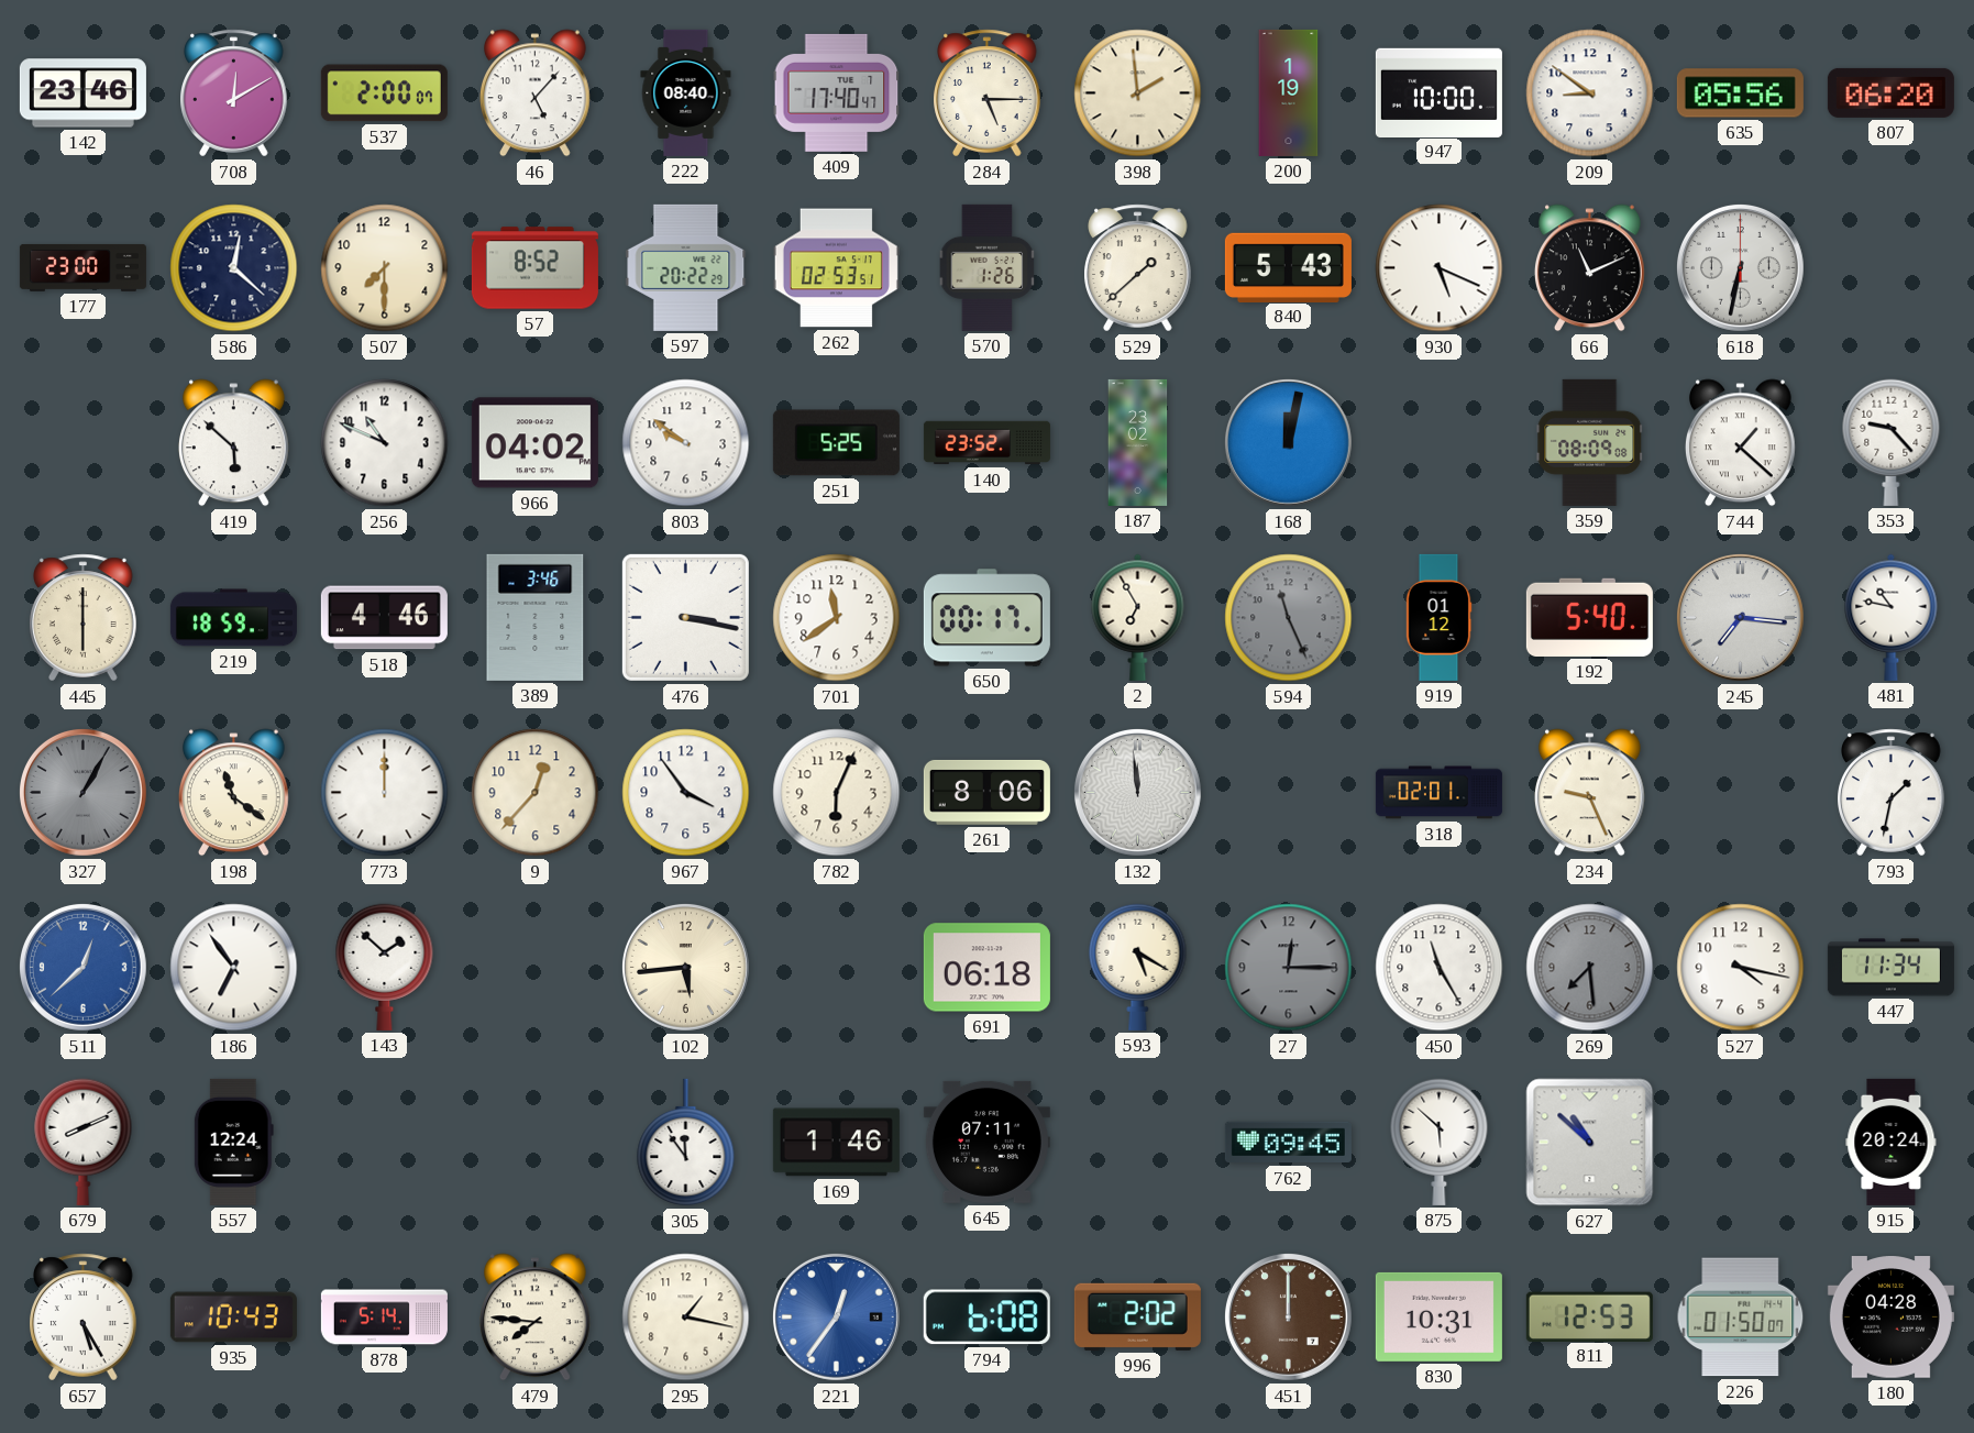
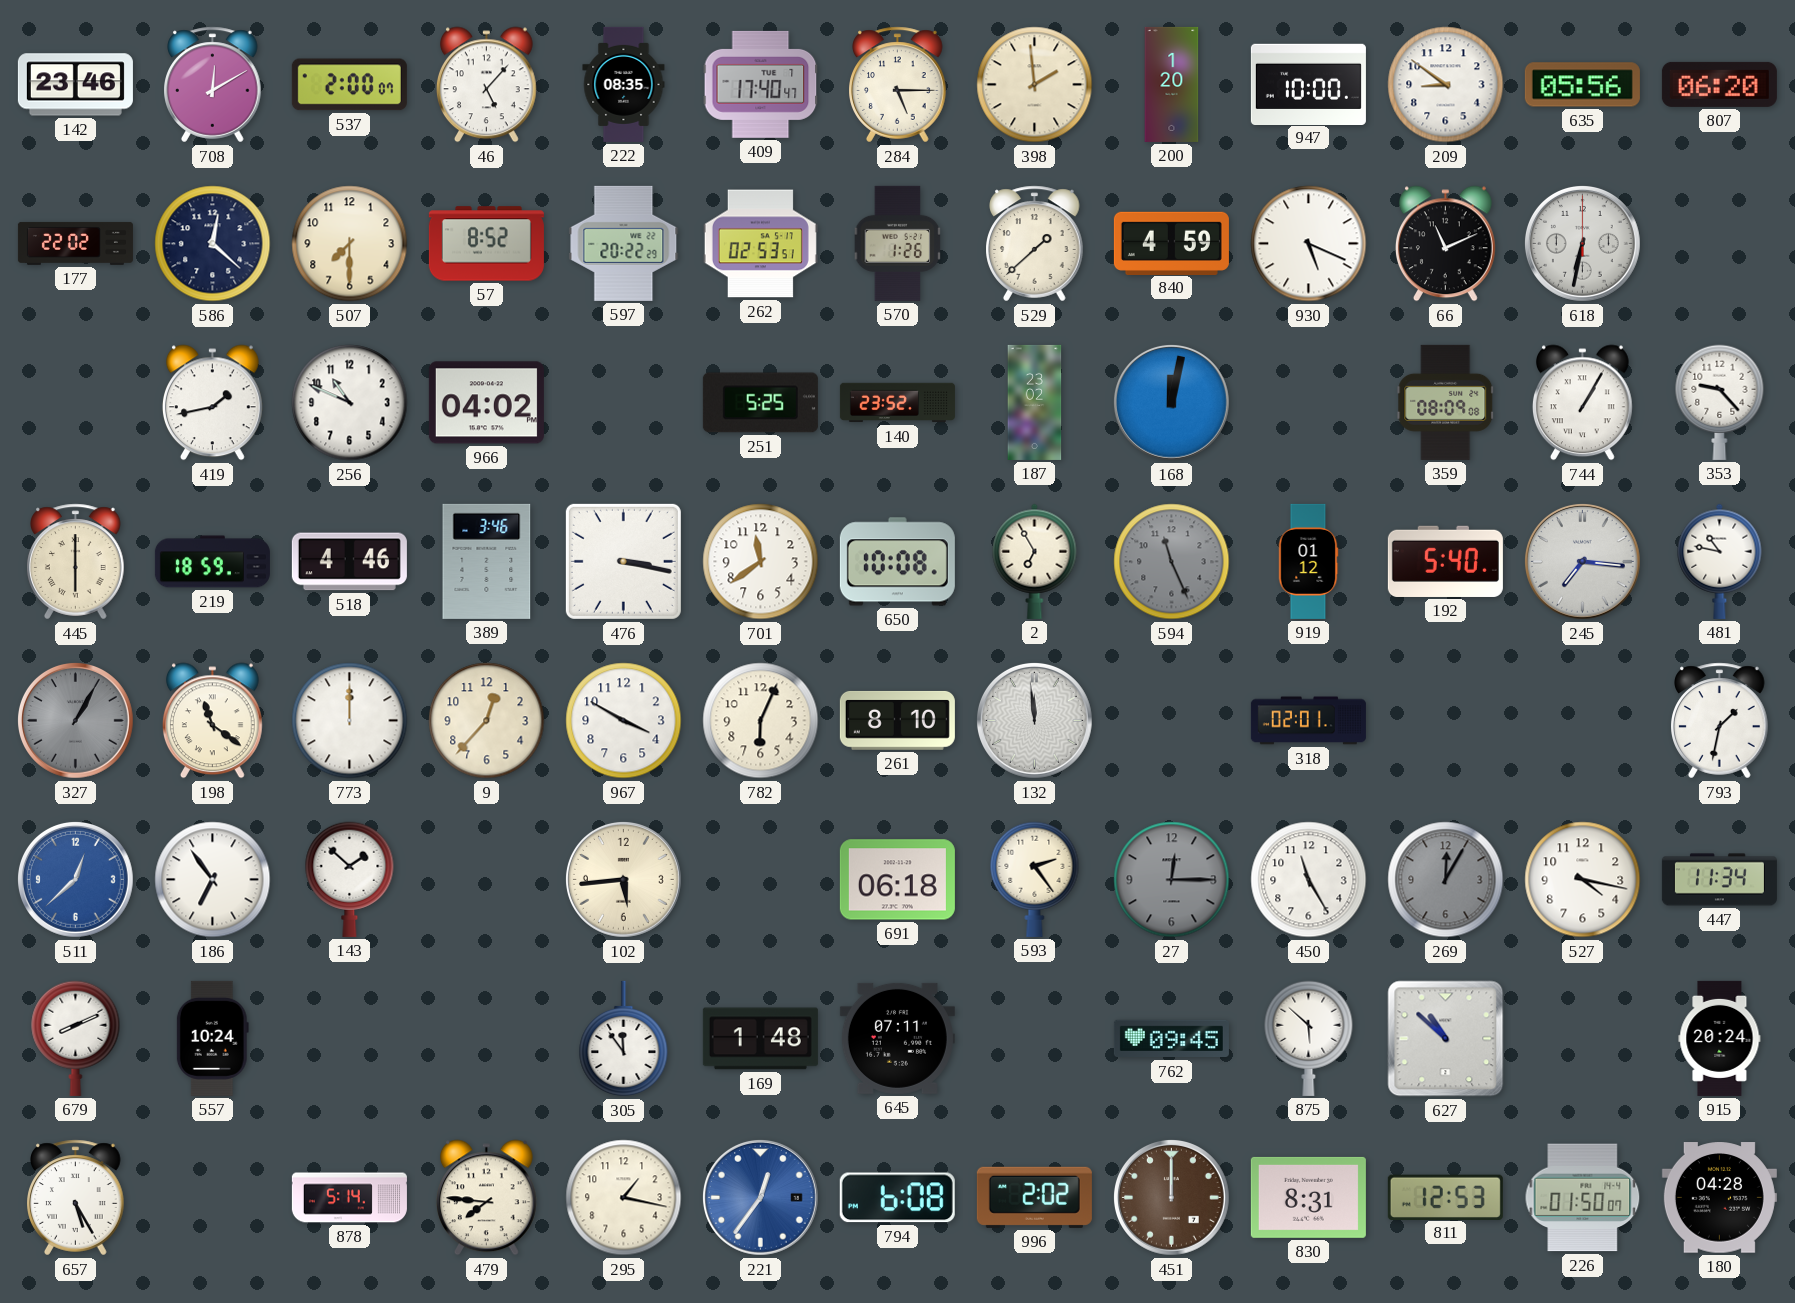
222: 08:40 -> 08:35 (624, 84)
200: 1:19 -> 1:20 (1172, 84)
177: 23:00 -> 22:02 (75, 243)
840: 5:43 -> 4:59 (1171, 243)
419: 5:52 -> 1:43 (212, 403)
803: 9:51 -> none (686, 443)
744: 1:22 -> 1:05 (1582, 403)
650: 00:17 -> 10:08 (897, 562)
967: 3:54 -> 3:50 (624, 721)
261: 8:06 -> 8:10 (897, 720)
234: 9:26 -> none (1589, 793)
593: 5:20 -> 2:24 (1035, 879)
269: 7:29 -> 12:05 (1446, 880)
557: 12:24 -> 10:24 (212, 1038)
169: 1:46 -> 1:48 (760, 1039)
935: 10:43 -> none (233, 1318)
830: 10:31 -> 8:31 (1308, 1197)
